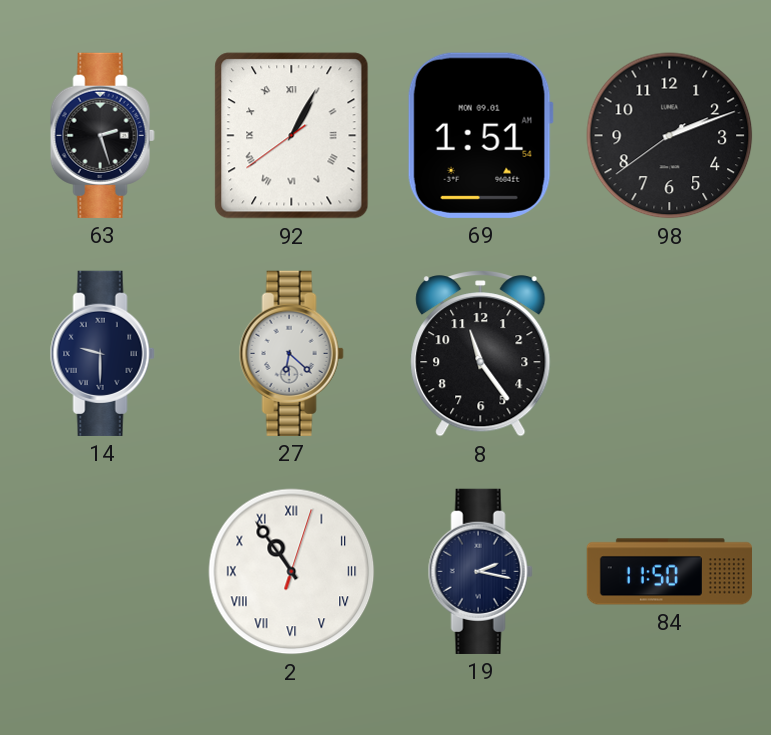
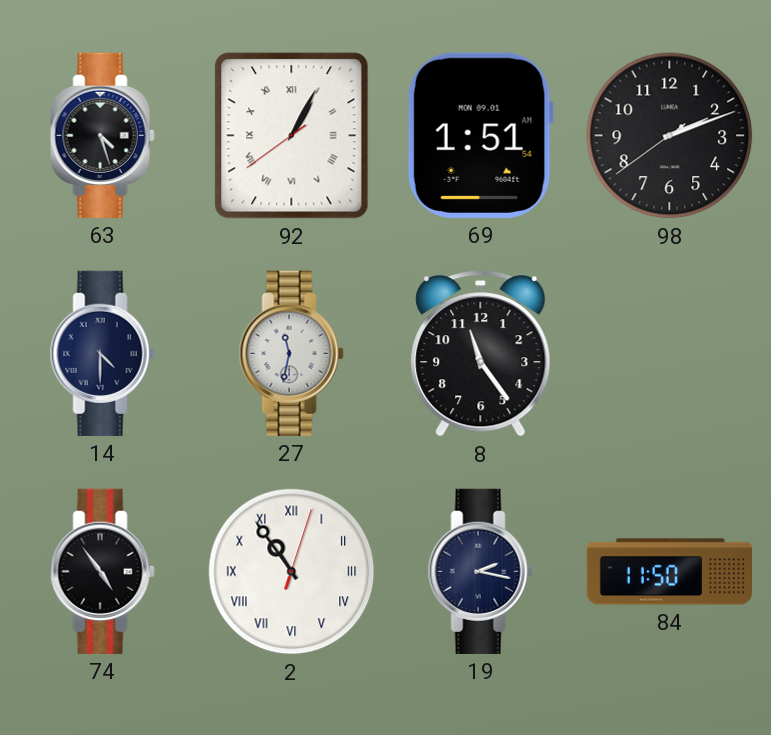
63: 2:27 -> 4:27 (102, 135)
14: 9:30 -> 4:30 (102, 353)
27: 6:22 -> 11:32 (291, 353)
74: none -> 4:54 (102, 571)
